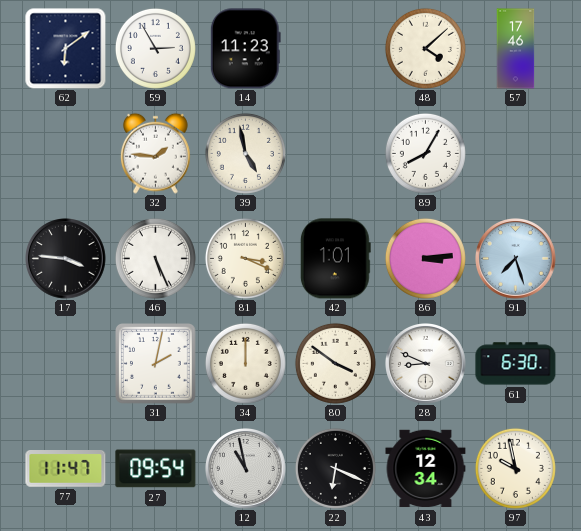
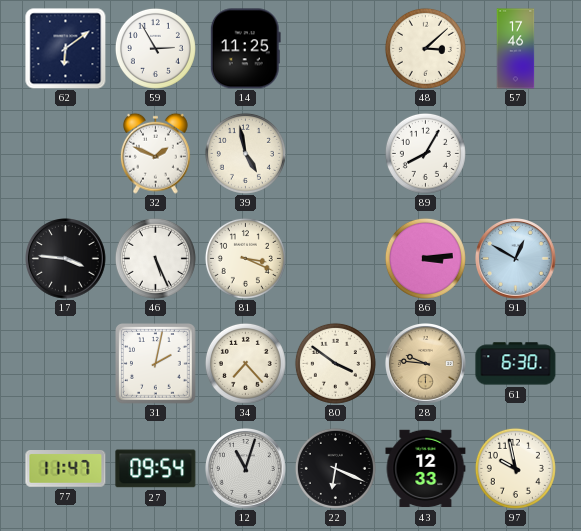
14: 11:23 -> 11:25 (245, 49)
48: 4:08 -> 3:08 (425, 48)
32: 1:46 -> 1:49 (155, 153)
42: 1:01 -> none (335, 259)
91: 7:27 -> 12:50 (516, 259)
34: 12:00 -> 7:23 (245, 363)
28: 8:49 -> 9:46 (426, 364)
28 dial: white -> champagne (426, 364)
12: 10:58 -> 11:03 (246, 469)
43: 12:34 -> 12:33 (426, 469)
